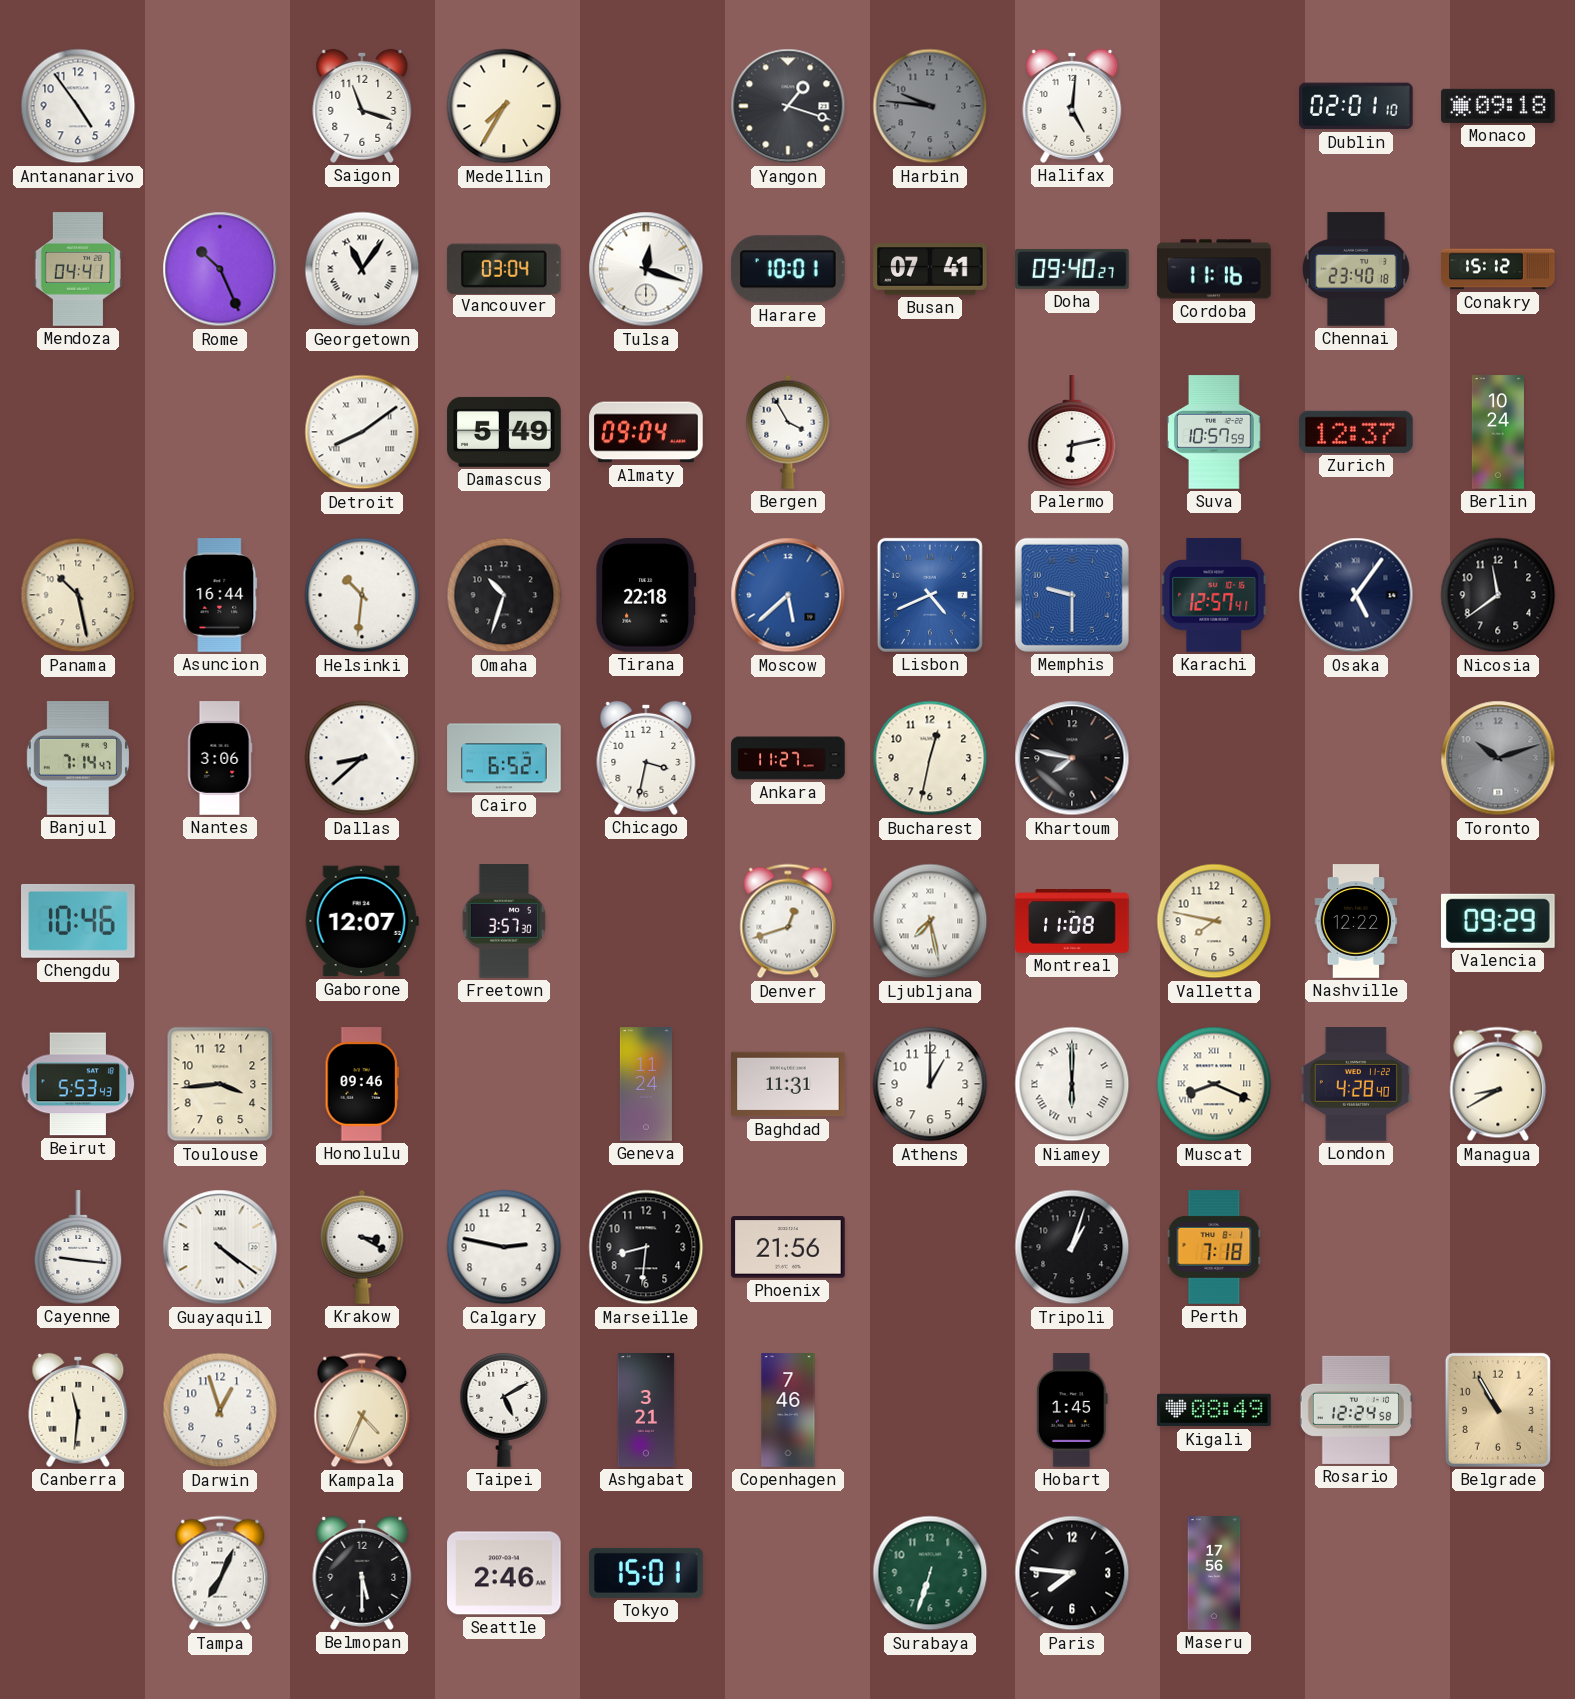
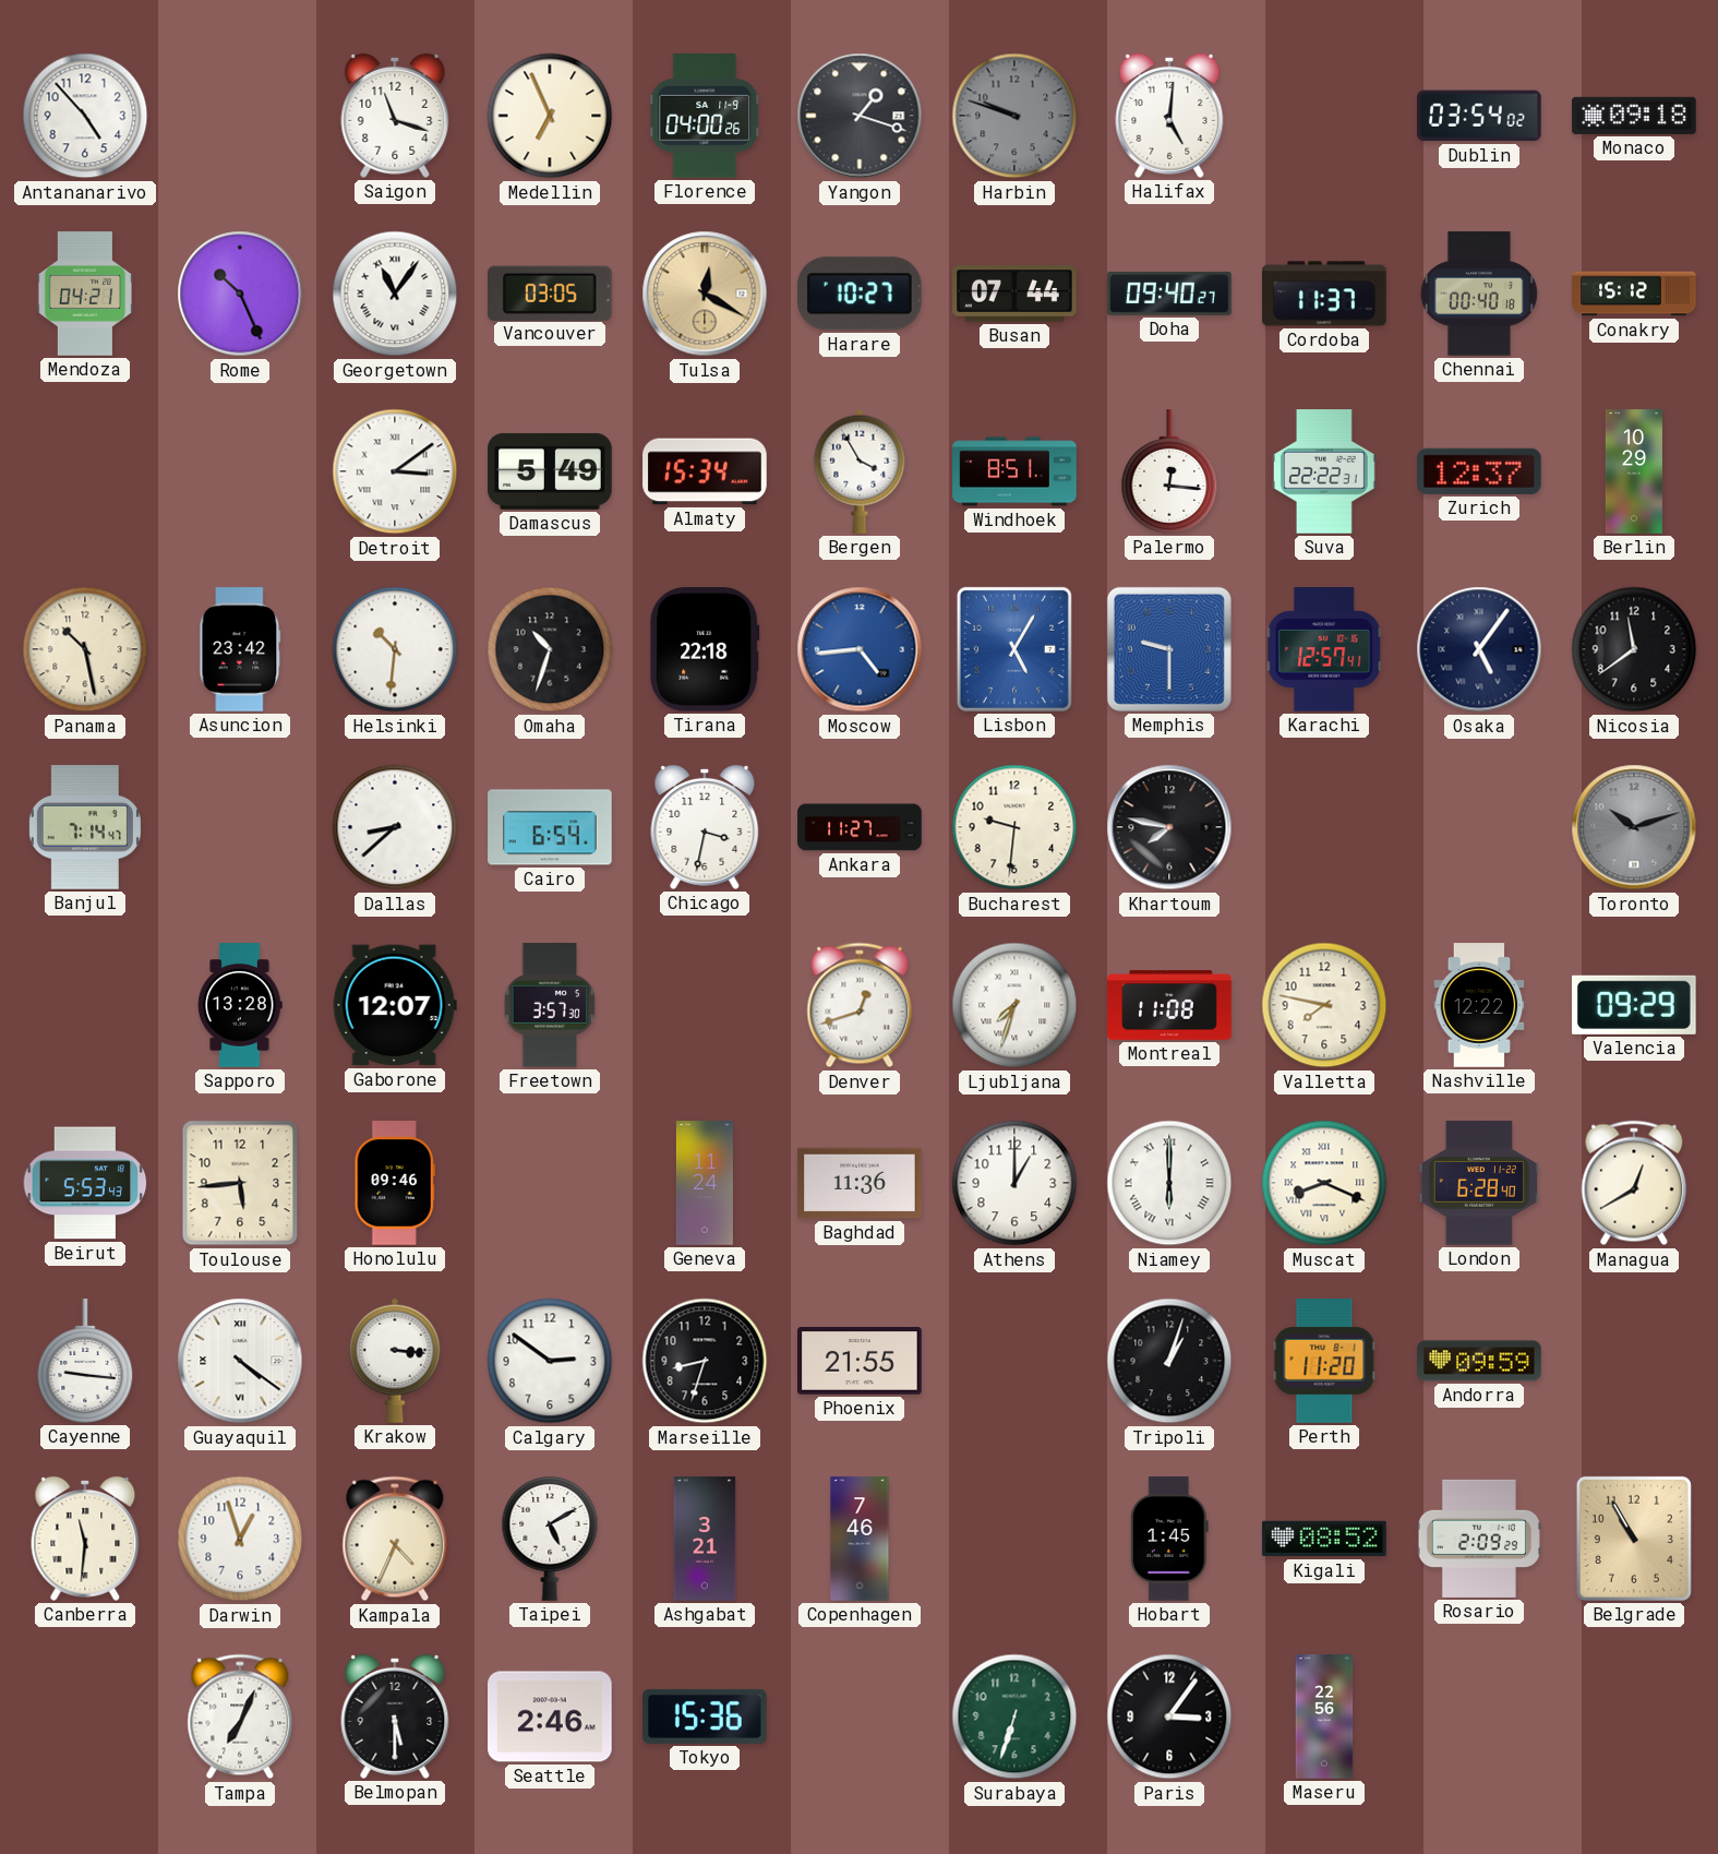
Antananarivo: 4:54 -> 4:53 (85, 116)
Medellin: 7:35 -> 6:56 (550, 116)
Florence: none -> 04:00 (706, 116)
Harbin: 9:46 -> 9:48 (1014, 116)
Dublin: 02:01 -> 03:54 (1480, 116)
Mendoza: 04:41 -> 04:21 (84, 294)
Vancouver: 03:04 -> 03:05 (550, 292)
Tulsa: 12:18 -> 12:20 (705, 294)
Tulsa dial: white -> champagne (705, 294)
Harare: 10:01 -> 10:27 (860, 294)
Busan: 07:41 -> 07:44 (1014, 294)
Cordoba: 11:16 -> 11:37 (1324, 294)
Chennai: 23:40 -> 00:40 (1479, 294)
Detroit: 8:09 -> 3:09 (395, 471)
Almaty: 09:04 -> 15:34 (705, 471)
Windhoek: none -> 8:51 (1014, 471)
Palermo: 6:13 -> 12:16 (1169, 471)
Suva: 10:57 -> 22:22 (1325, 471)
Berlin: 10:24 -> 10:29 (1634, 471)
Asuncion: 16:44 -> 23:42 (240, 649)
Moscow: 5:38 -> 4:44 (860, 649)
Lisbon: 4:41 -> 5:05 (1014, 649)
Nantes: 3:06 -> none (220, 758)
Cairo: 6:52 -> 6:54 (550, 827)
Bucharest: 12:32 -> 9:31 (1014, 827)
Chengdu: 10:46 -> none (79, 921)
Sapporo: none -> 13:28 (240, 1005)
Ljubljana: 7:28 -> 7:33 (1014, 1005)
Toulouse: 3:44 -> 5:44 (240, 1183)
Baghdad: 11:31 -> 11:36 (860, 1183)
London: 4:28 -> 6:28 (1479, 1183)
Managua: 8:40 -> 12:40 (1634, 1183)
Krakow: 3:20 -> 3:16 (395, 1361)
Calgary: 2:47 -> 2:51 (550, 1361)
Marseille: 8:31 -> 8:33 (705, 1361)
Phoenix: 21:56 -> 21:55 (860, 1362)
Perth: 7:18 -> 11:20 (1324, 1361)
Andorra: none -> 09:59 (1479, 1361)
Kigali: 08:49 -> 08:52 (1324, 1539)
Rosario: 12:24 -> 2:09 (1479, 1539)
Tokyo: 15:01 -> 15:36 (705, 1717)
Paris: 7:46 -> 3:06 (1169, 1717)
Maseru: 17:56 -> 22:56 (1324, 1717)
